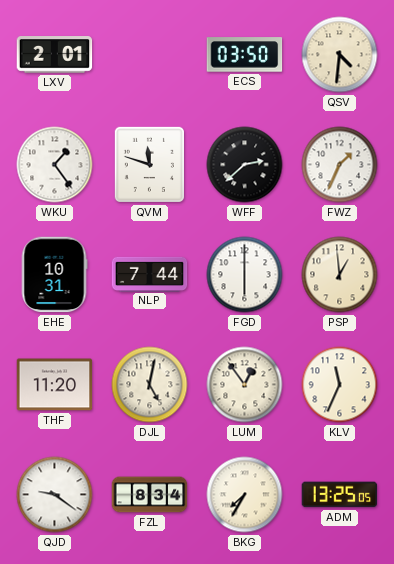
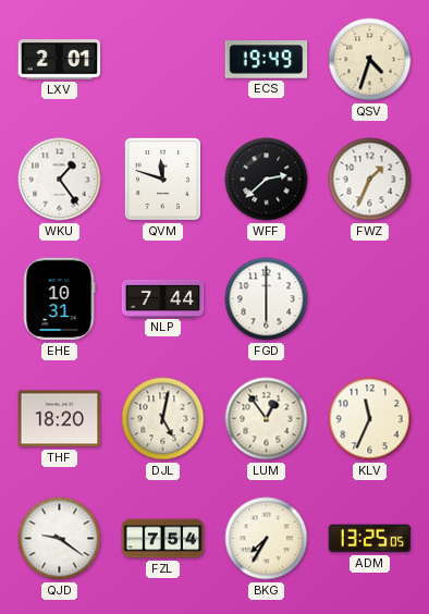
ECS: 03:50 -> 19:49 (267, 60)
QSV: 4:31 -> 4:33 (370, 60)
PSP: 12:59 -> none (340, 275)
THF: 11:20 -> 18:20 (60, 419)
FZL: 8:34 -> 7:54 (163, 539)
